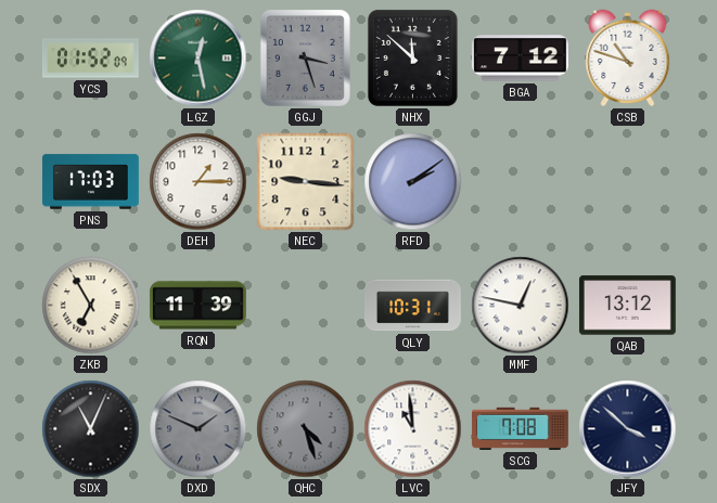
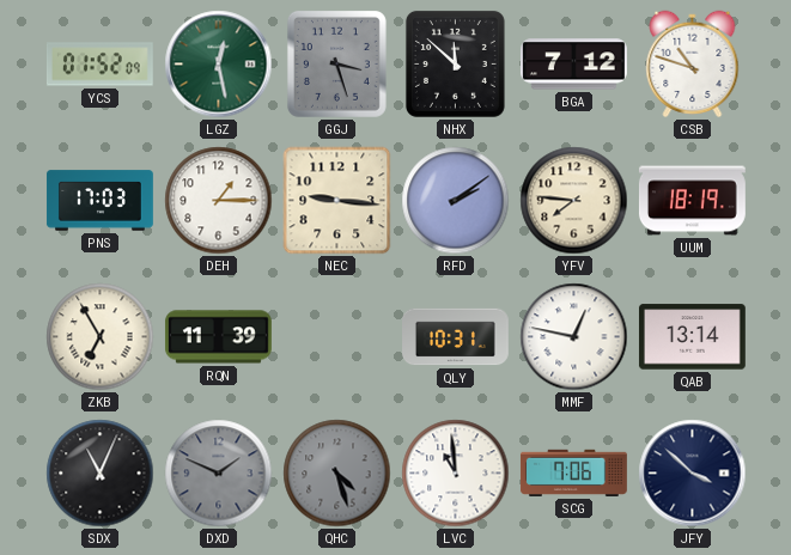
YFV: none -> 7:46 (574, 201)
UUM: none -> 18:19 (692, 201)
QAB: 13:12 -> 13:14 (692, 337)
SCG: 7:08 -> 7:06 (573, 472)
